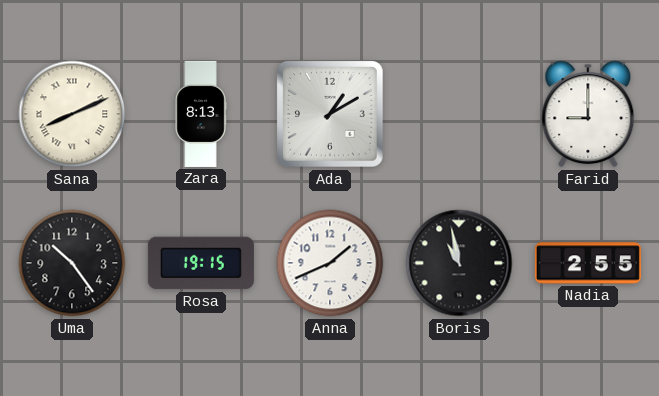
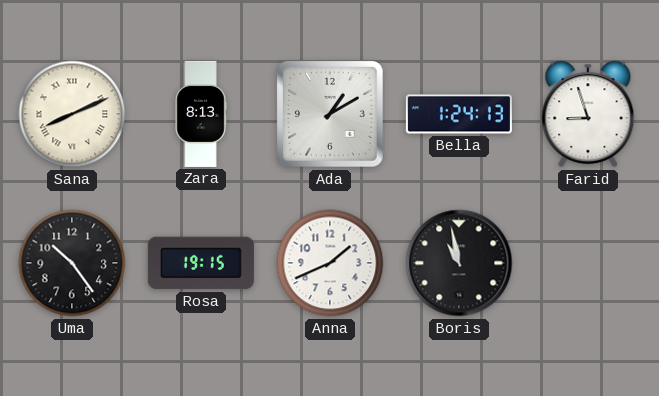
Bella: none -> 1:24 (459, 114)
Farid: 9:00 -> 8:57 (588, 114)
Nadia: 2:55 -> none (588, 263)
